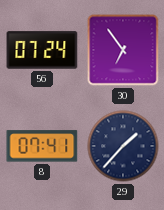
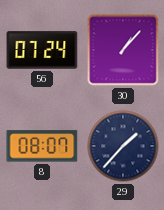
30: 6:54 -> 1:07 (123, 50)
8: 07:41 -> 08:07 (42, 146)
